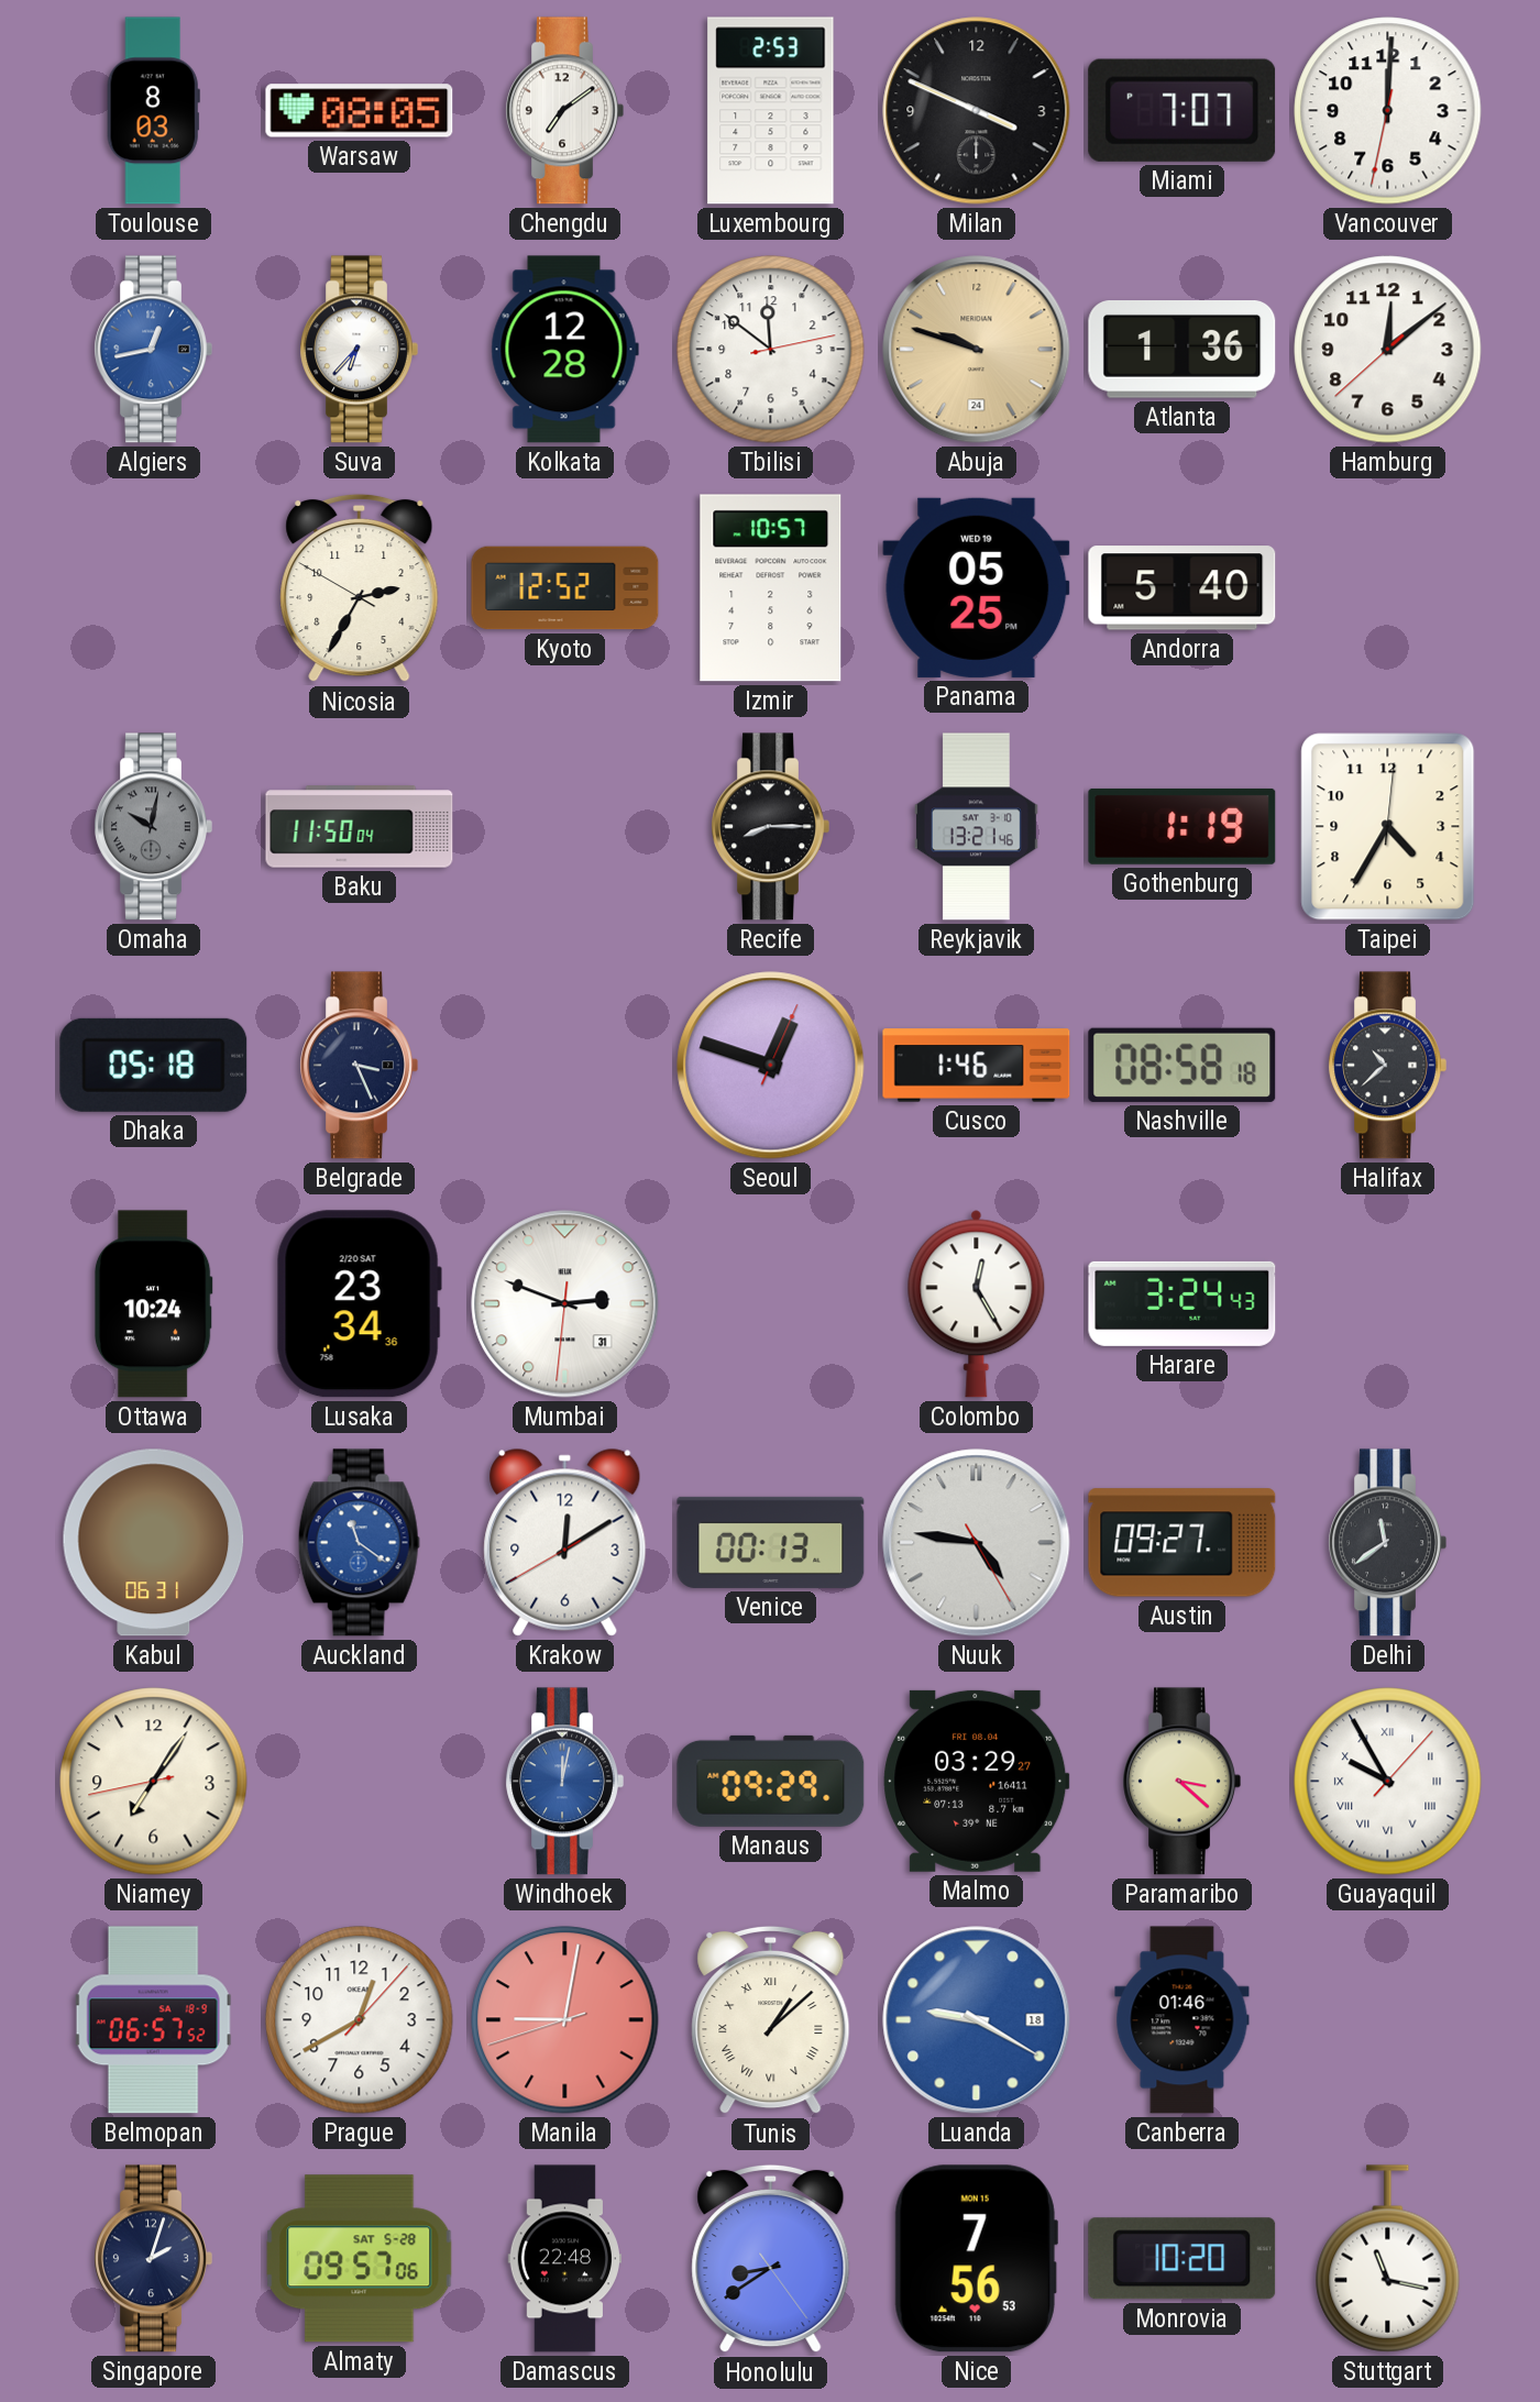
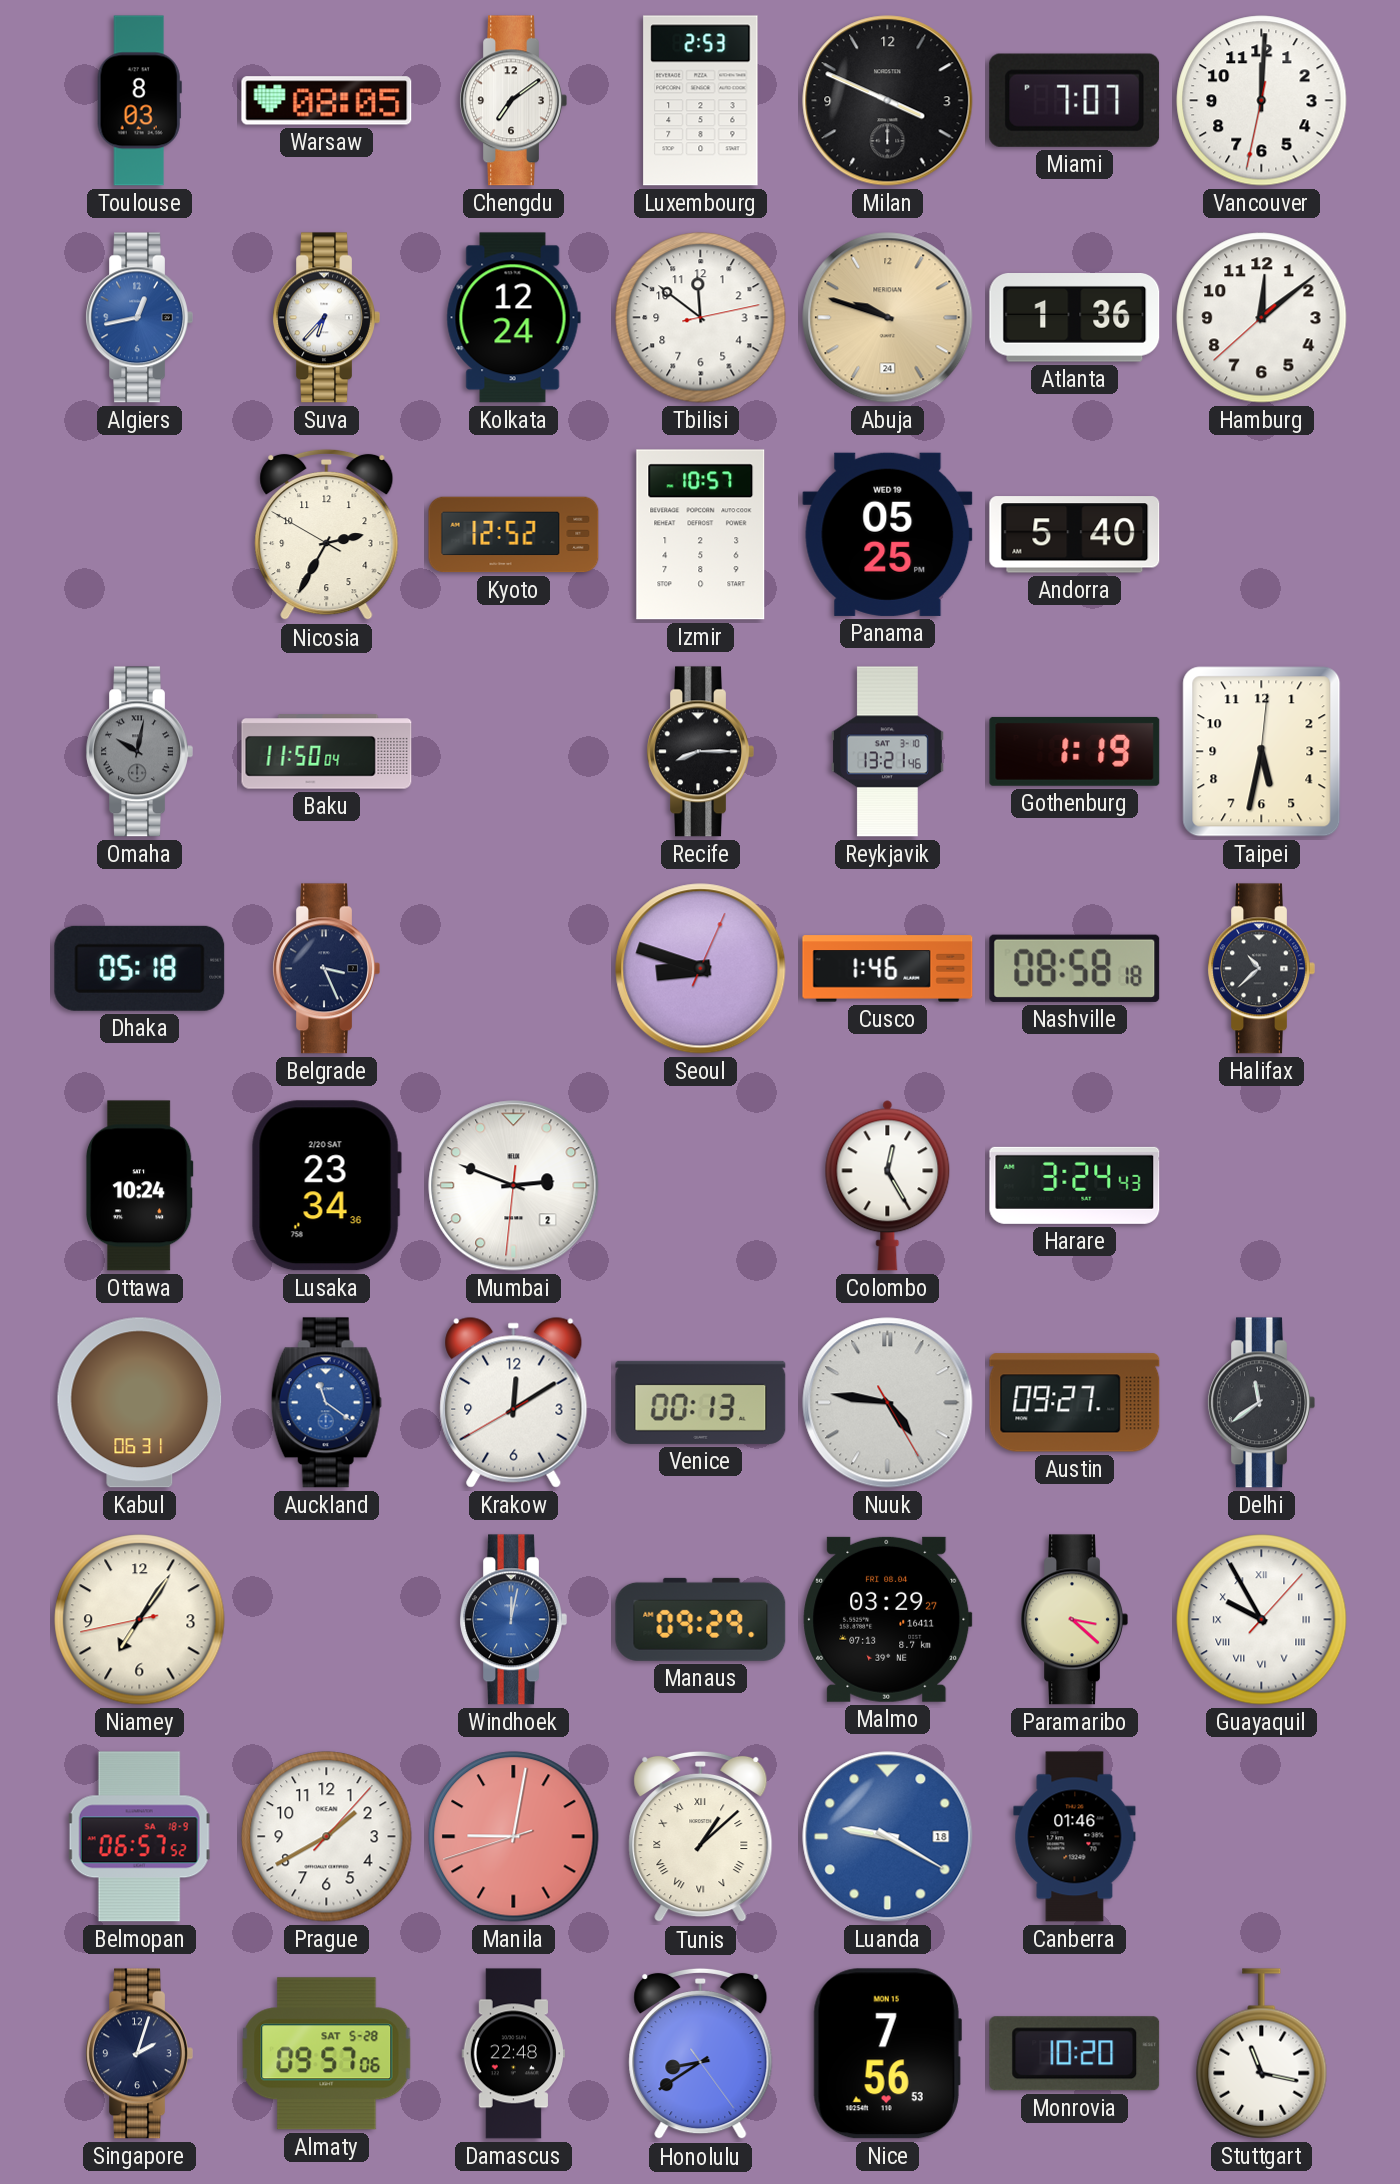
Kolkata: 12:28 -> 12:24 (513, 318)
Taipei: 4:35 -> 5:32 (1262, 752)
Seoul: 12:48 -> 8:48 (701, 969)
Mumbai date: 31 -> 2 (514, 1186)
Prague: 12:40 -> 1:40 (327, 1837)
